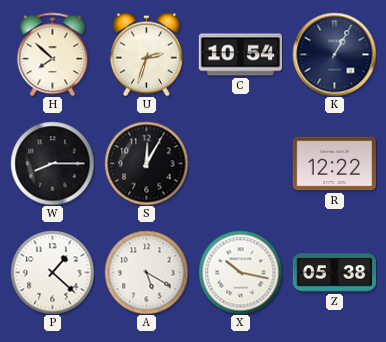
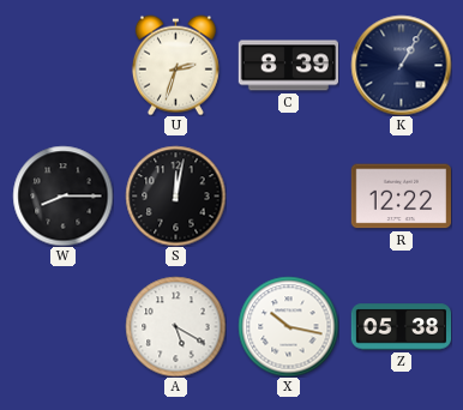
H: 7:52 -> none (53, 54)
C: 10:54 -> 8:39 (288, 66)
S: 12:05 -> 12:02 (175, 195)
P: 1:22 -> none (52, 272)
